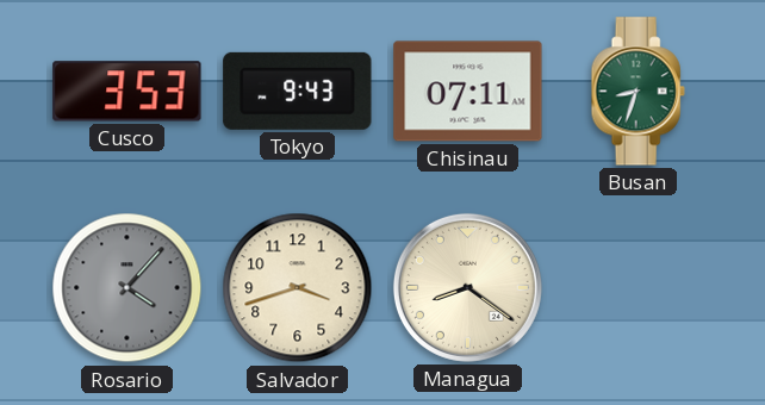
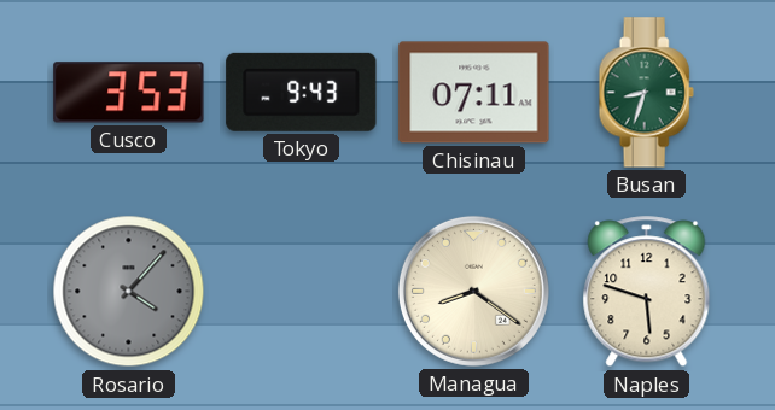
Salvador: 3:42 -> none (298, 288)
Naples: none -> 5:48 (647, 292)
